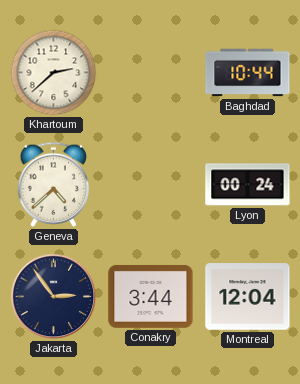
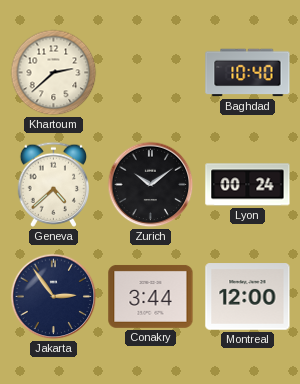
Baghdad: 10:44 -> 10:40 (248, 73)
Zurich: none -> 10:09 (151, 185)
Montreal: 12:04 -> 12:00 (248, 297)
